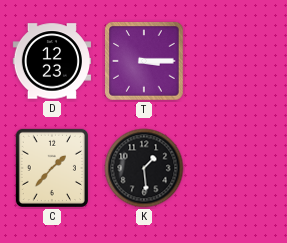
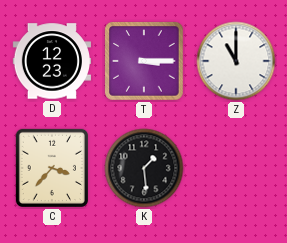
Z: none -> 11:00 (236, 61)
C: 1:37 -> 3:37 (52, 168)
